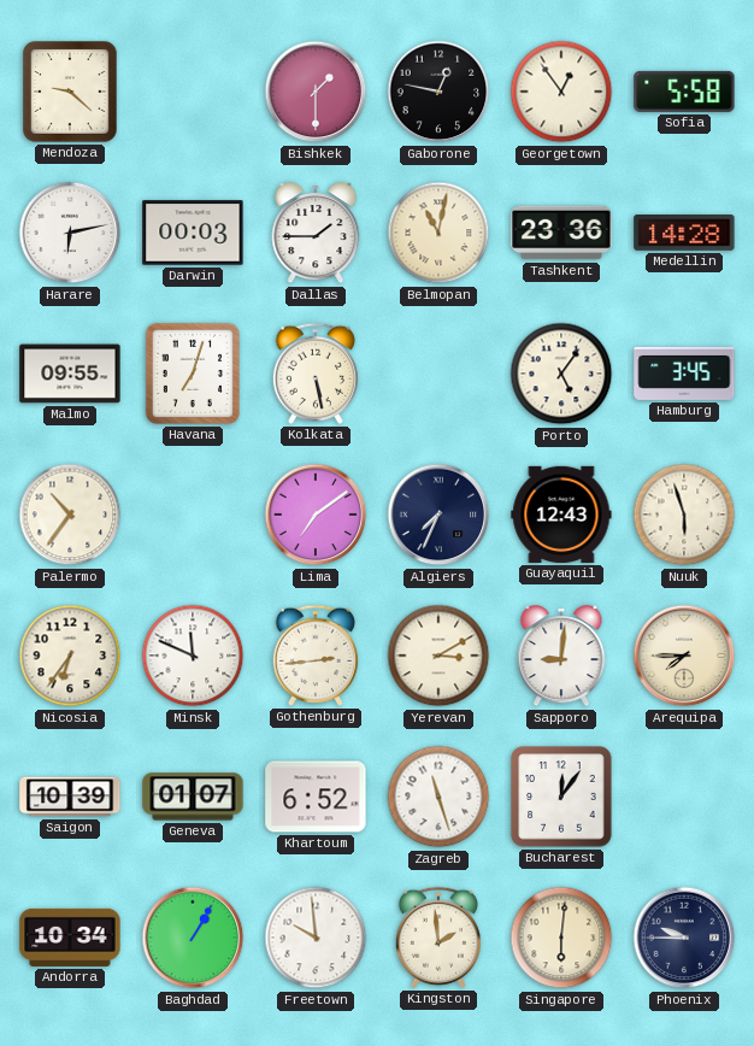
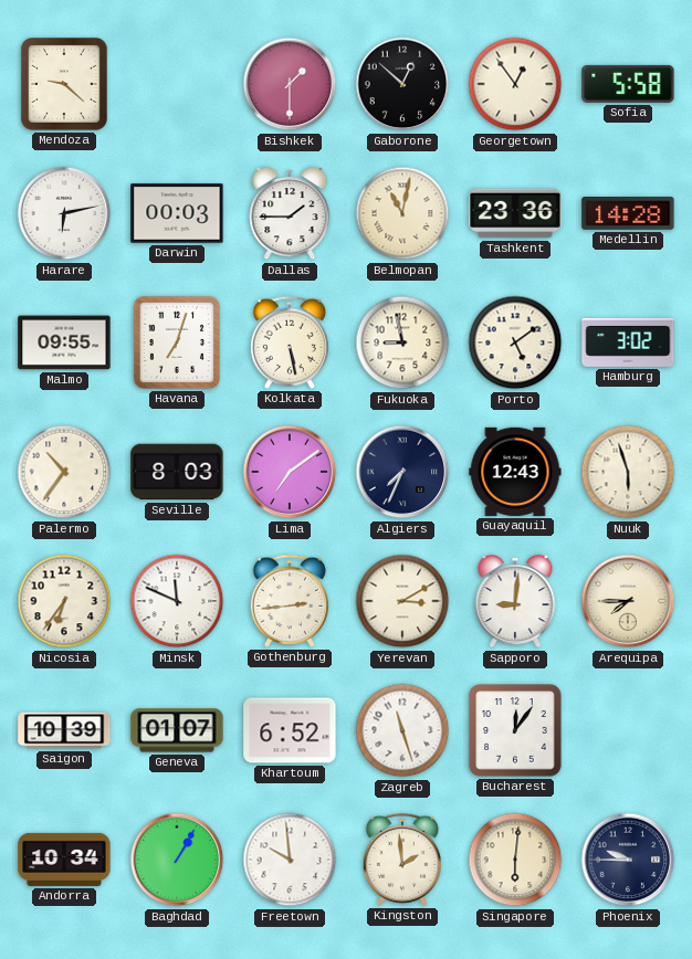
Gaborone: 12:47 -> 12:52 (402, 84)
Fukuoka: none -> 8:58 (402, 342)
Porto: 5:06 -> 5:09 (515, 342)
Hamburg: 3:45 -> 3:02 (628, 342)
Seville: none -> 8:03 (177, 472)
